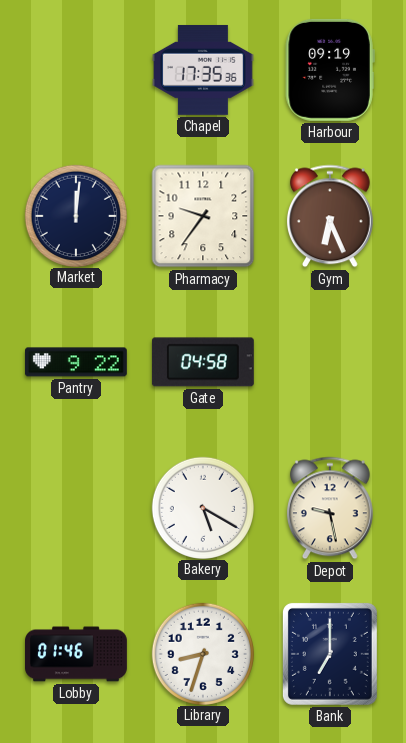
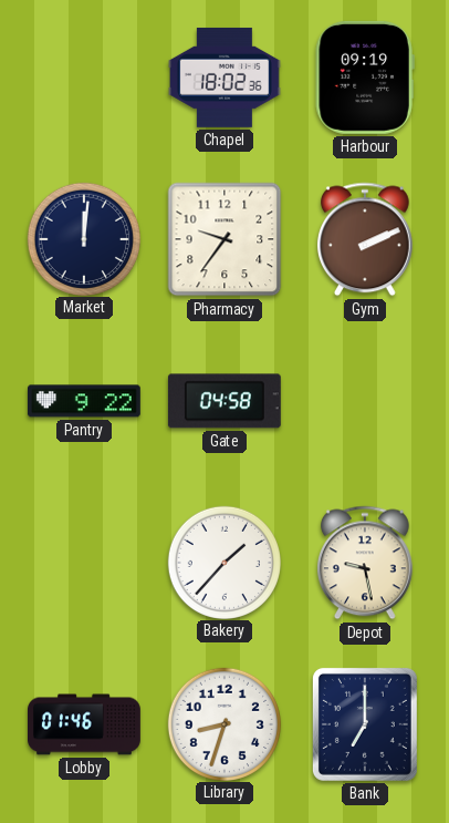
Chapel: 17:35 -> 18:02 (224, 78)
Gym: 6:26 -> 2:11 (365, 239)
Bakery: 5:20 -> 1:37 (223, 562)
